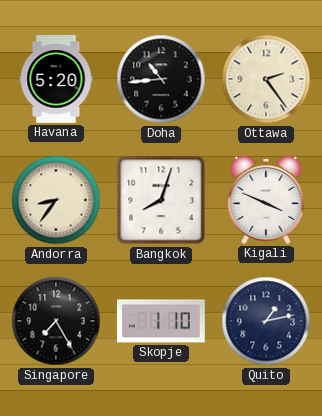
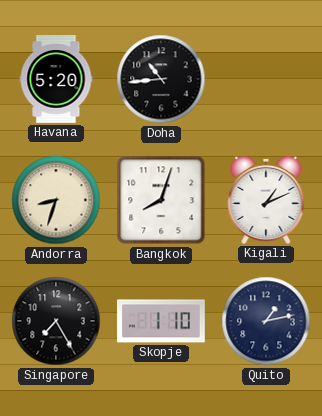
Ottawa: 2:24 -> none (266, 79)
Andorra: 8:36 -> 8:33 (56, 200)
Kigali: 3:49 -> 1:11 (266, 200)
